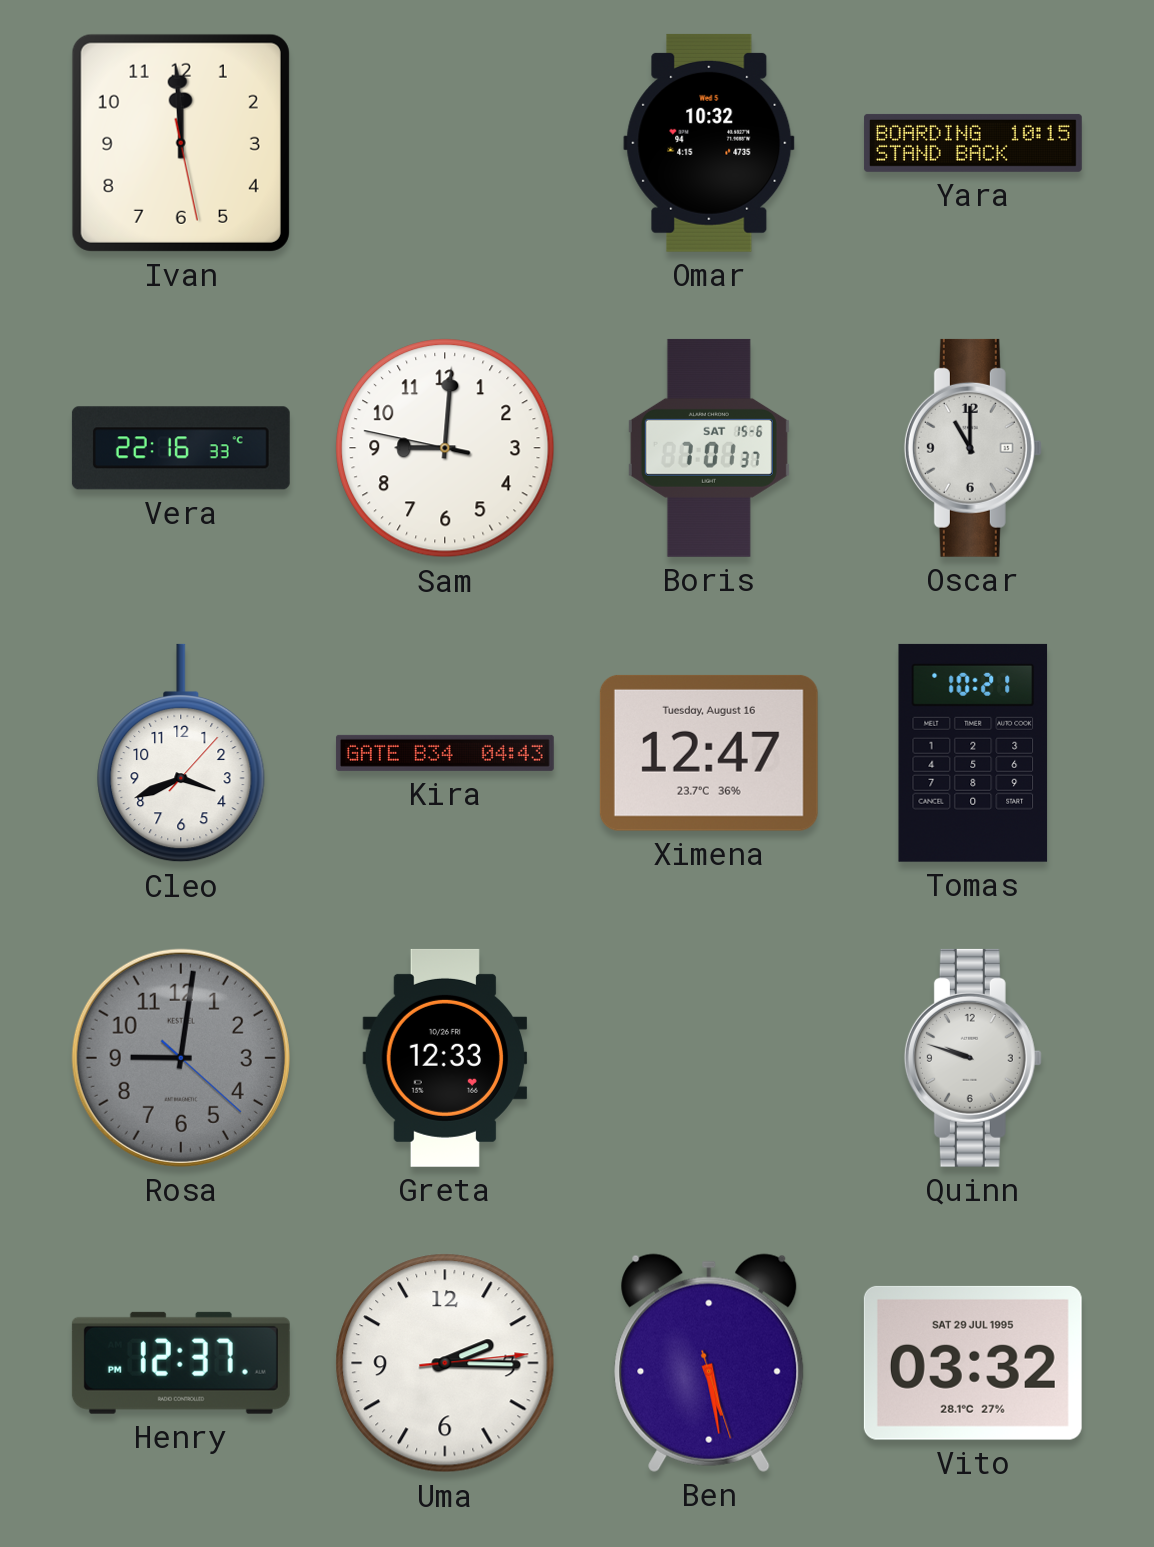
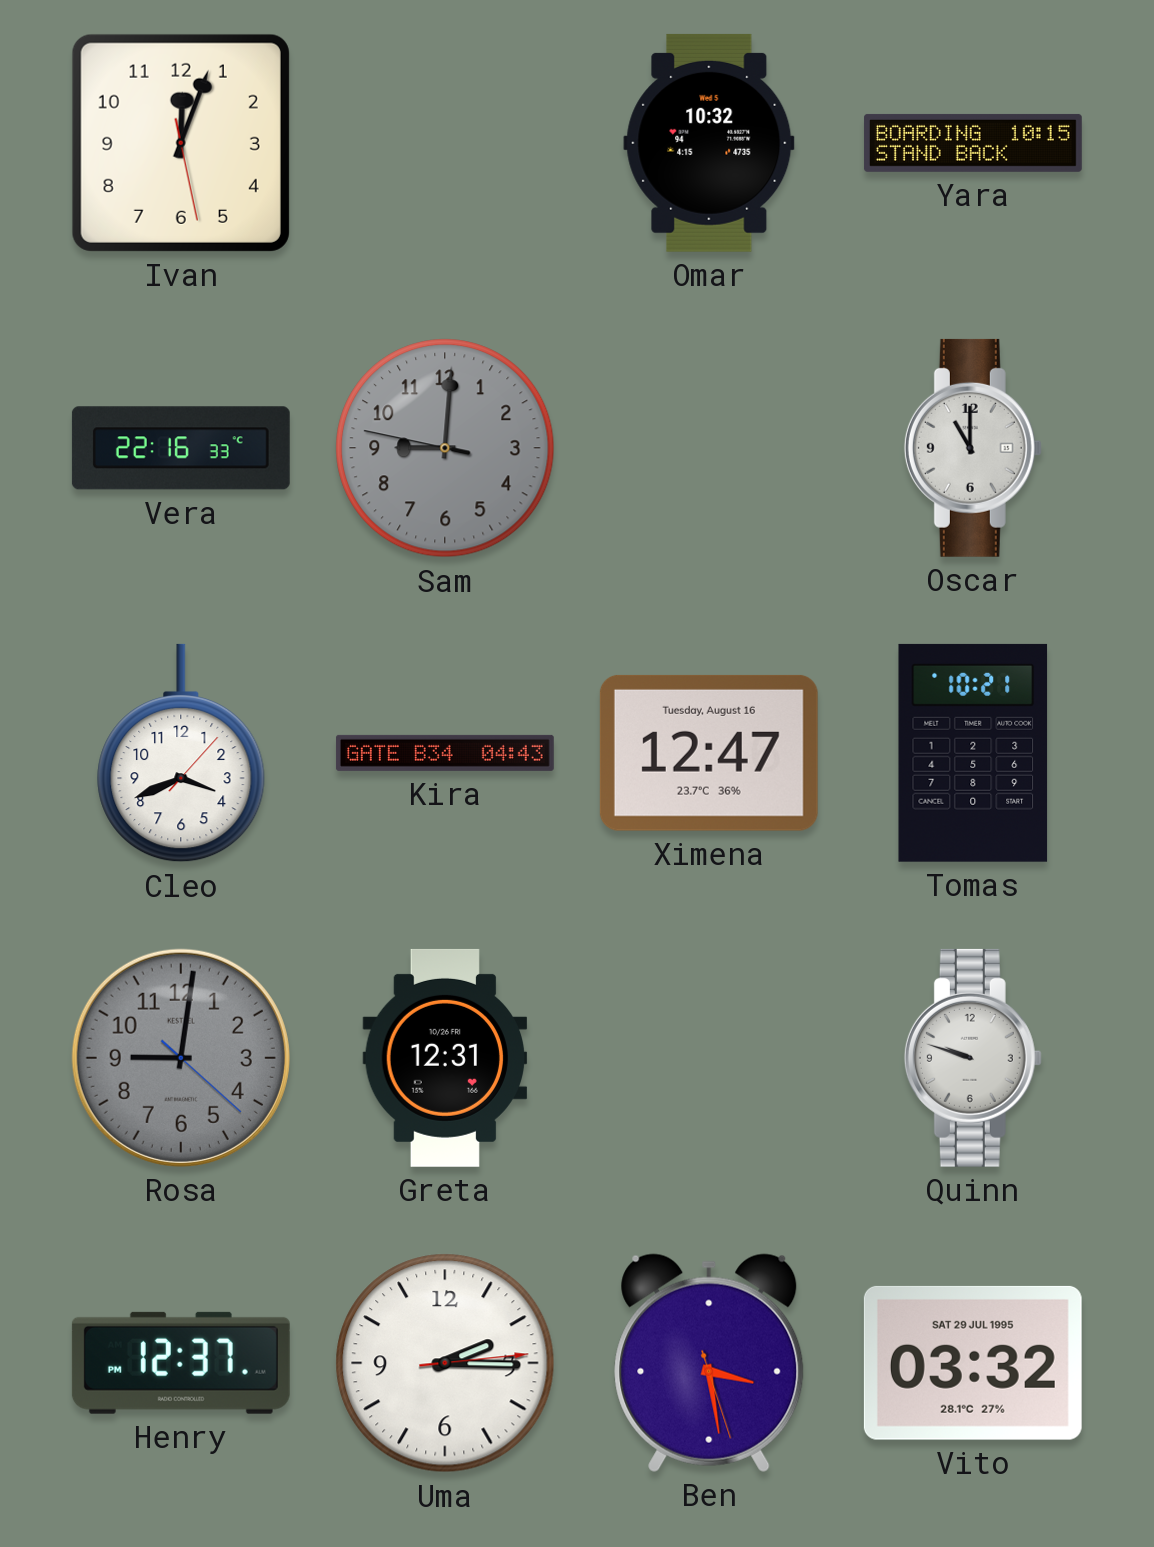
Ivan: 11:59 -> 12:03 (181, 143)
Sam dial: white -> grey (445, 448)
Boris: 7:01 -> none (709, 448)
Greta: 12:33 -> 12:31 (445, 1058)
Ben: 5:28 -> 3:28 (709, 1363)
